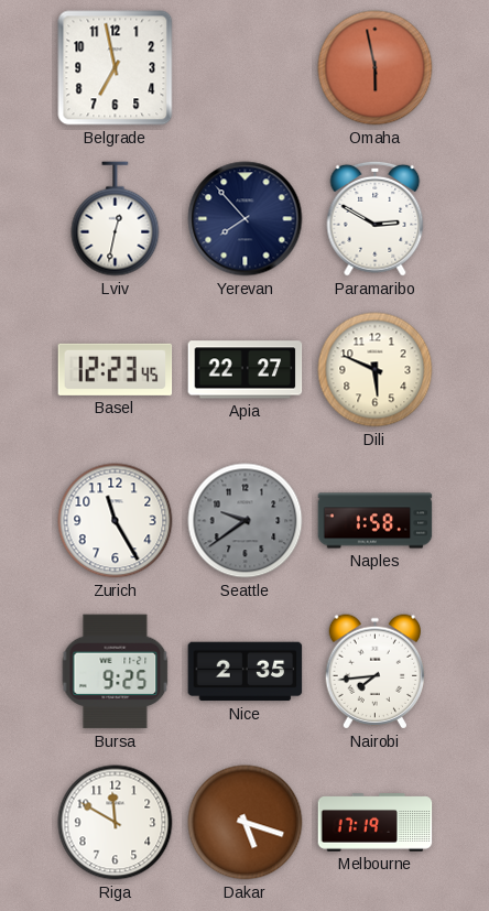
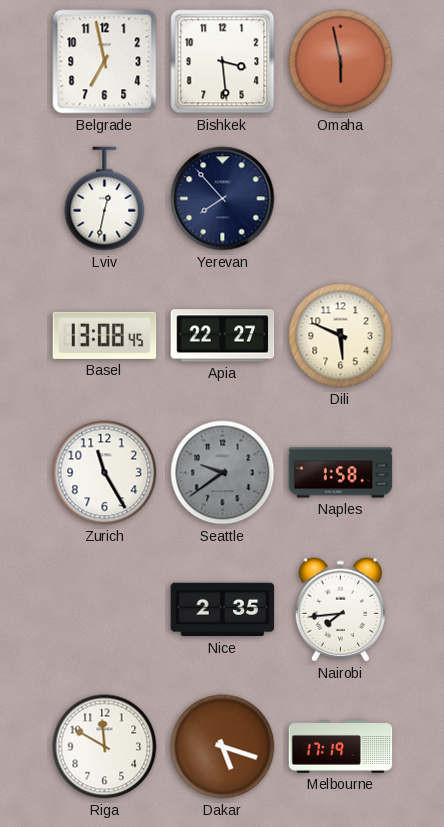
Bishkek: none -> 3:29 (223, 62)
Paramaribo: 2:50 -> none (376, 218)
Basel: 12:23 -> 13:08 (105, 335)
Bursa: 9:25 -> none (116, 672)
